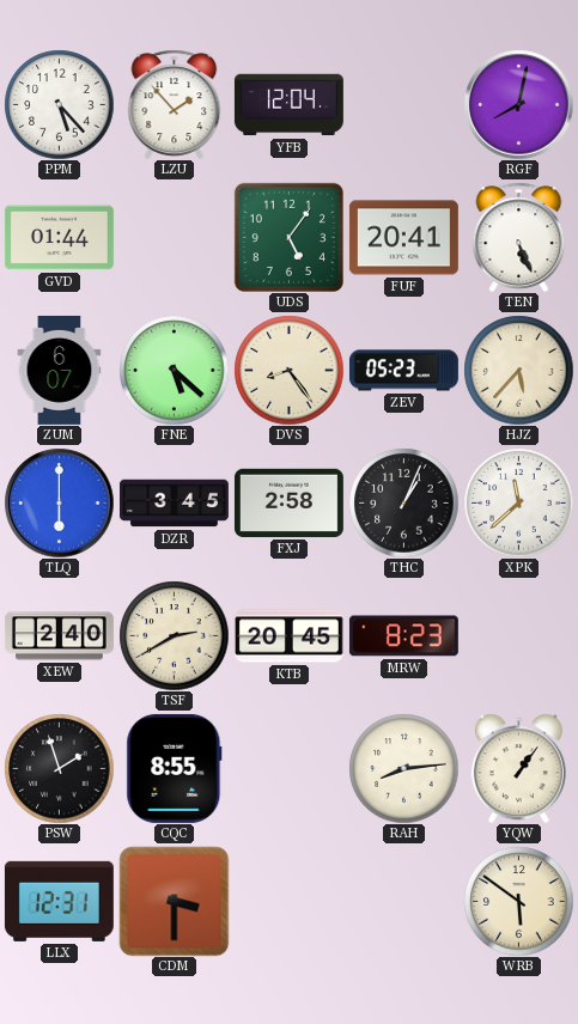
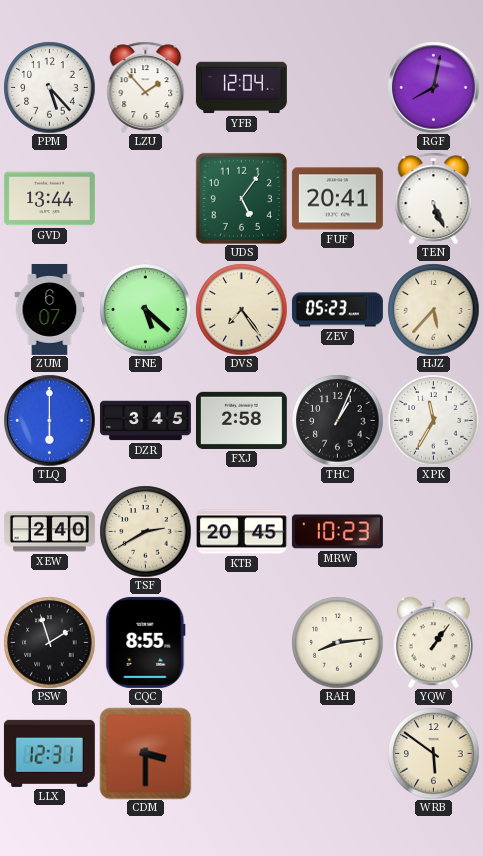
GVD: 01:44 -> 13:44 (49, 199)
DVS: 8:24 -> 7:24 (241, 309)
XPK: 11:38 -> 11:35 (433, 420)
MRW: 8:23 -> 10:23 (337, 532)
